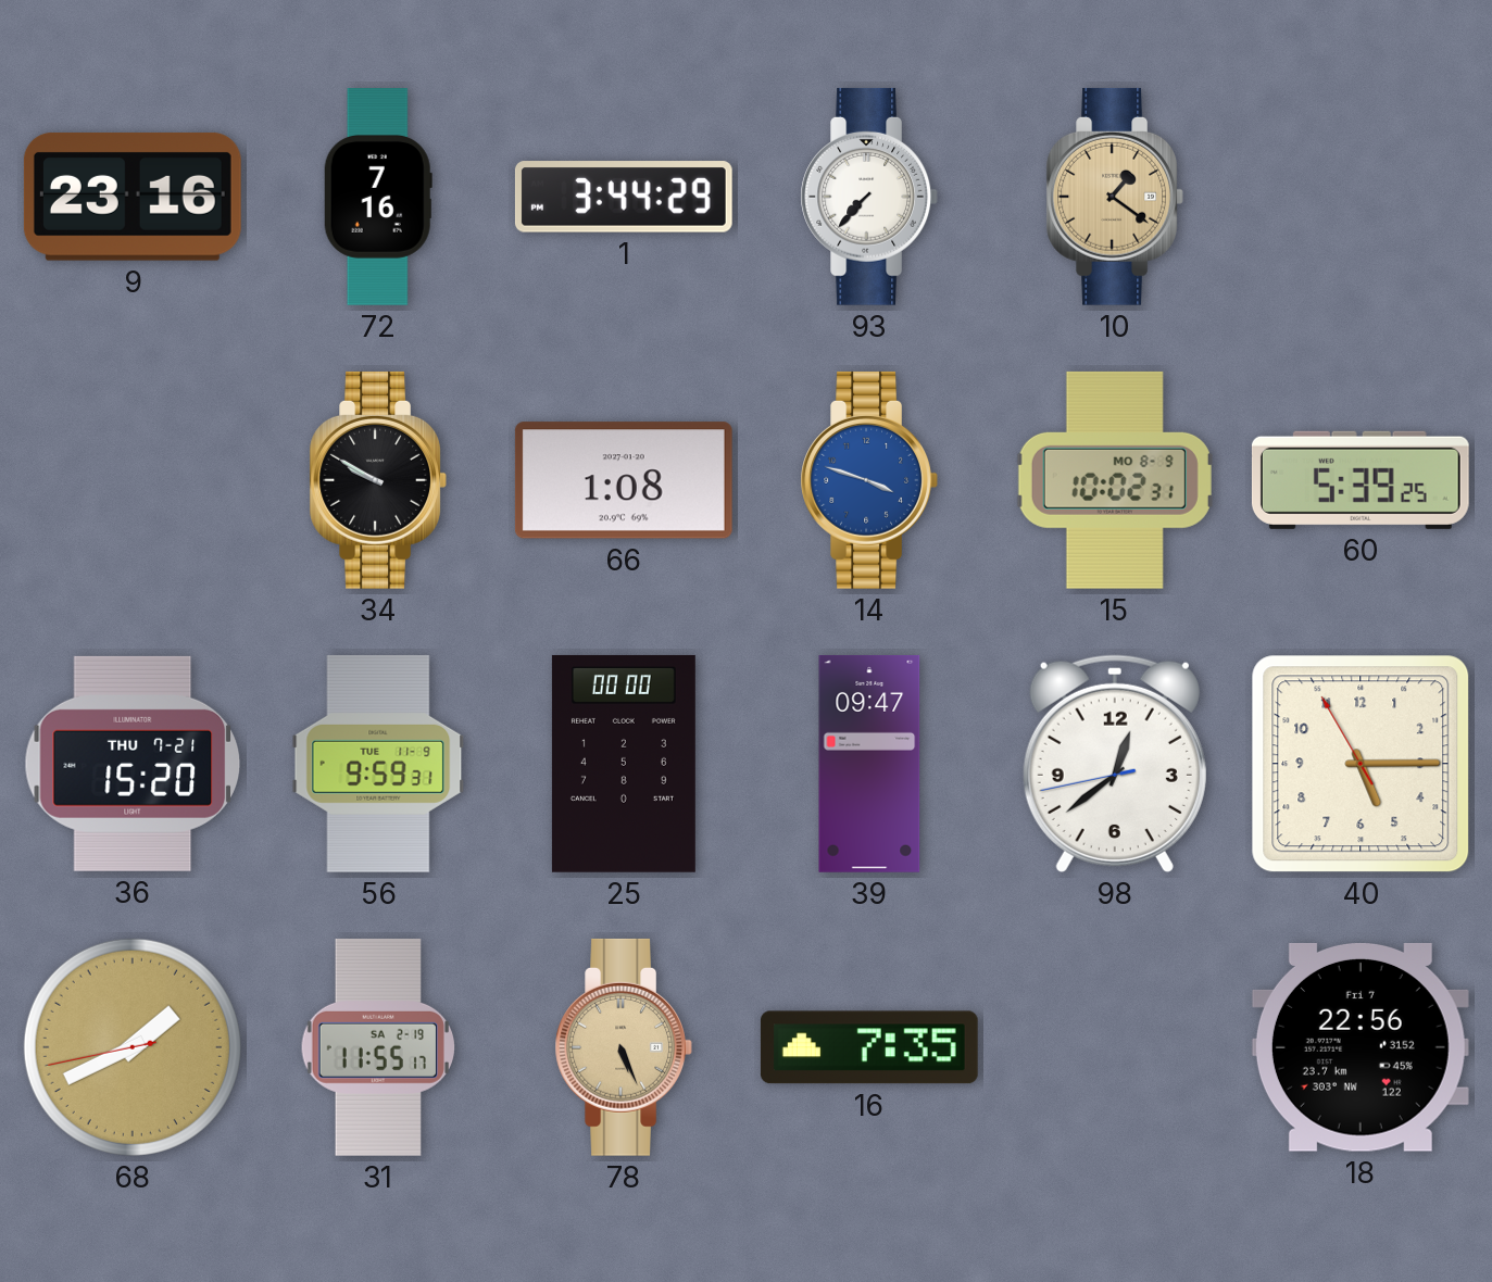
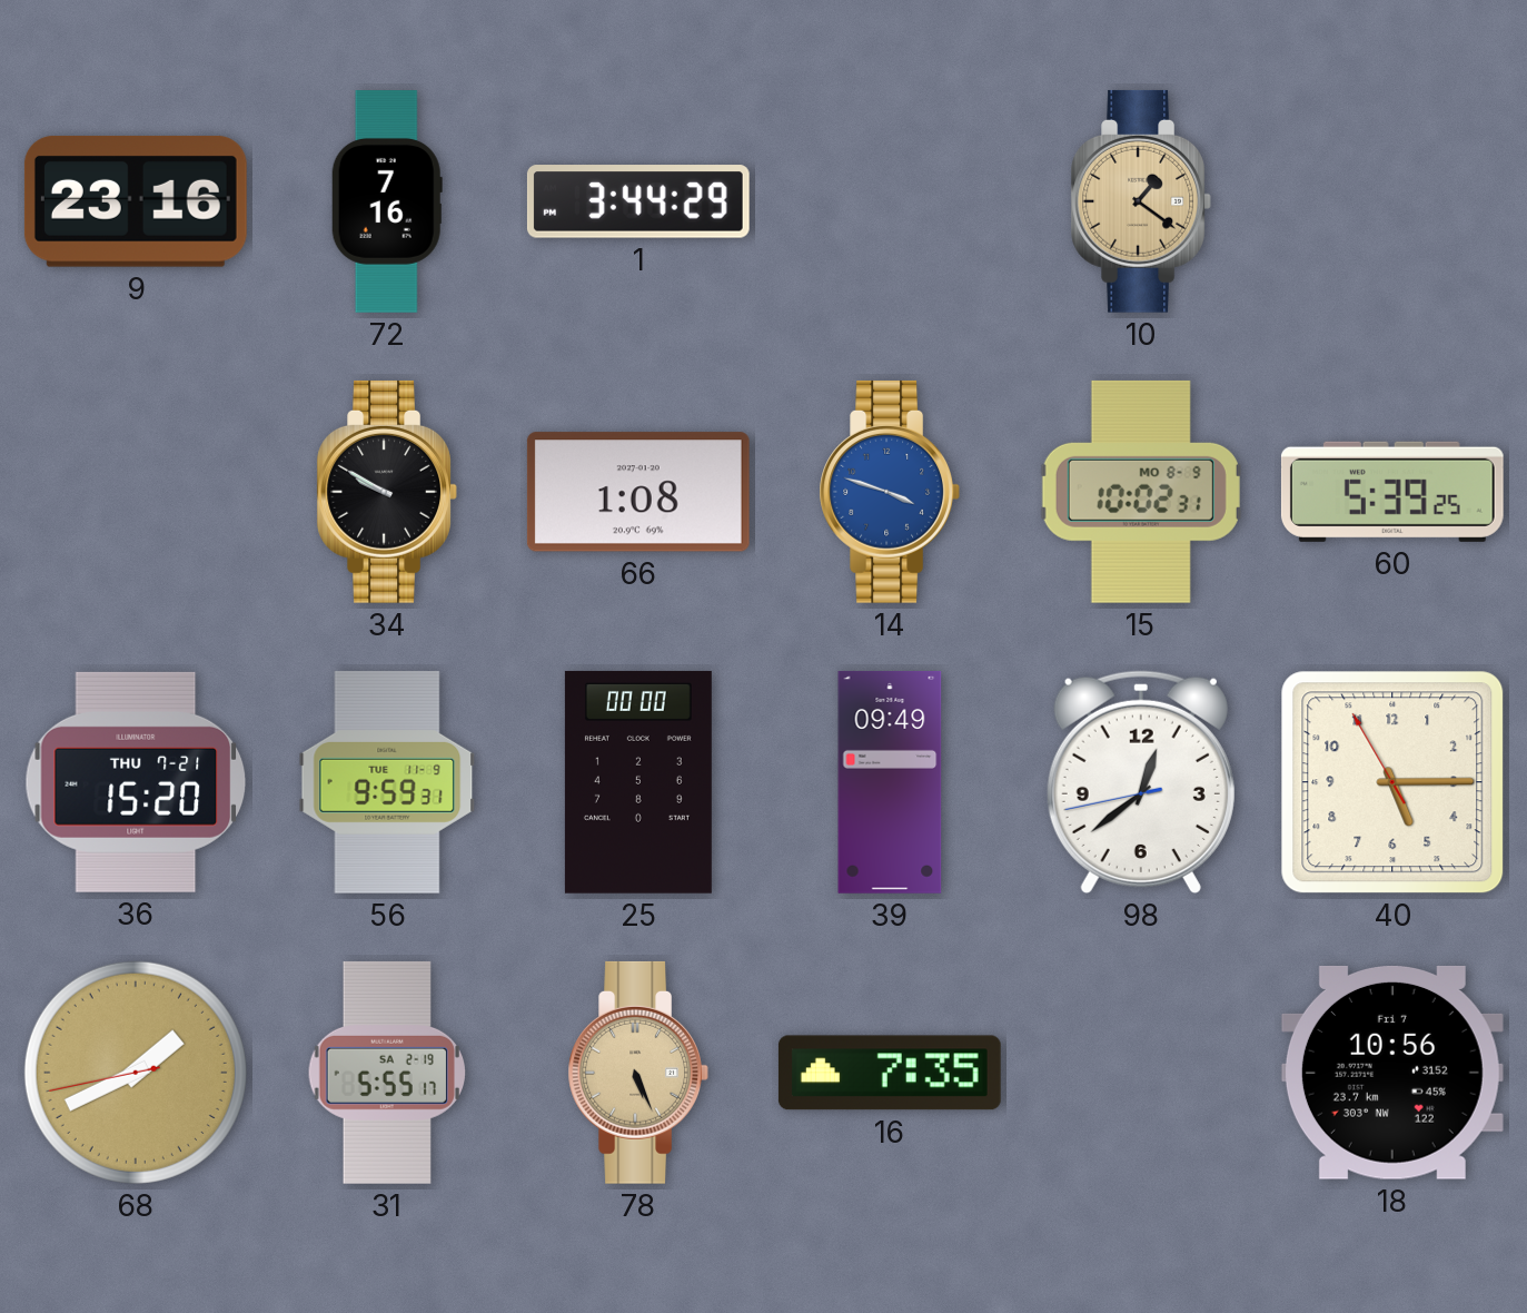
93: 7:37 -> none (869, 197)
39: 09:47 -> 09:49 (890, 783)
31: 11:55 -> 5:55 (386, 1073)
18: 22:56 -> 10:56 (1392, 1073)
